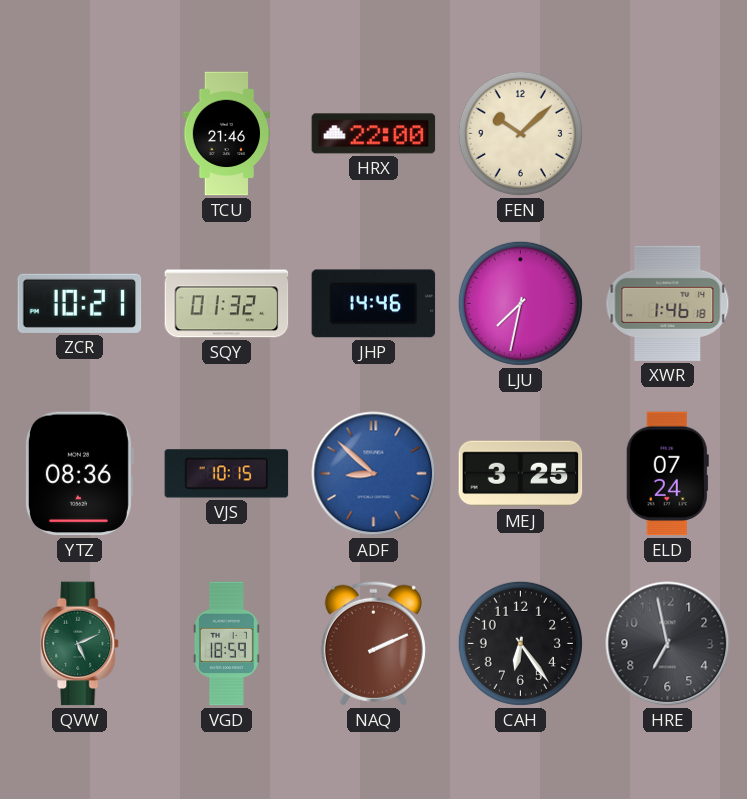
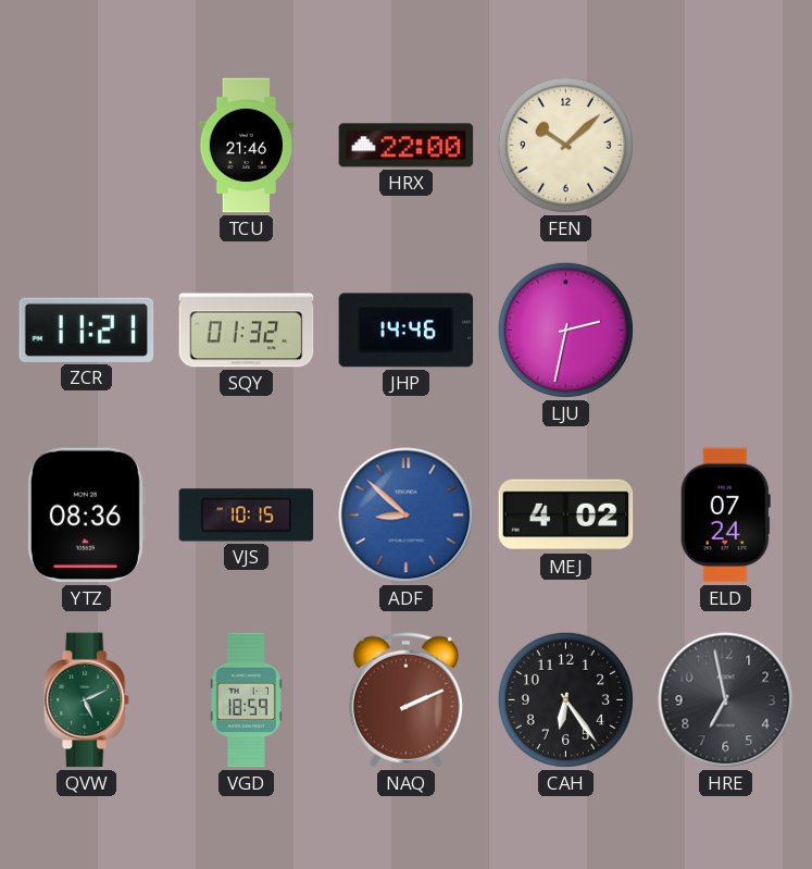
ZCR: 10:21 -> 11:21 (87, 330)
LJU: 7:32 -> 2:32 (565, 330)
XWR: 1:46 -> none (668, 303)
MEJ: 3:25 -> 4:02 (566, 516)
